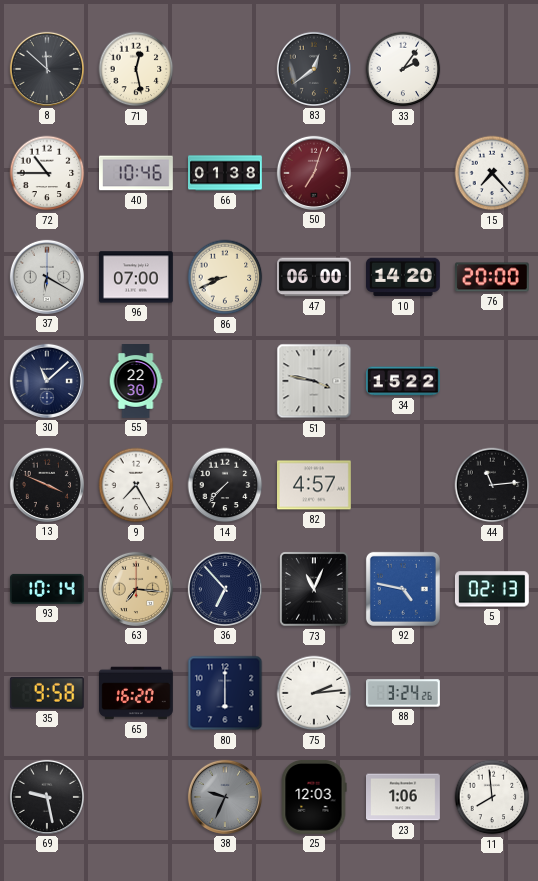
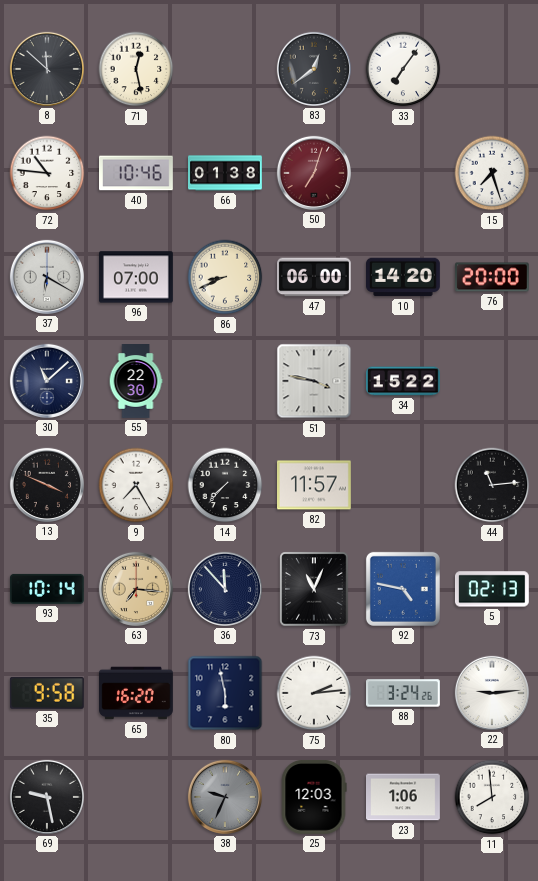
33: 2:06 -> 7:06 (403, 69)
72: 10:45 -> 10:46 (47, 173)
15: 7:23 -> 7:27 (492, 173)
82: 4:57 -> 11:57 (315, 485)
36: 6:53 -> 11:53 (225, 589)
80: 6:00 -> 5:58 (225, 693)
22: none -> 9:14 (492, 693)
